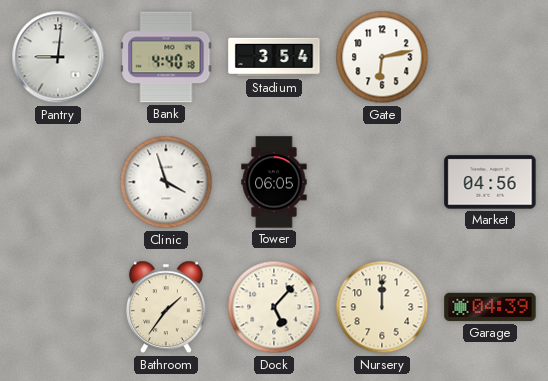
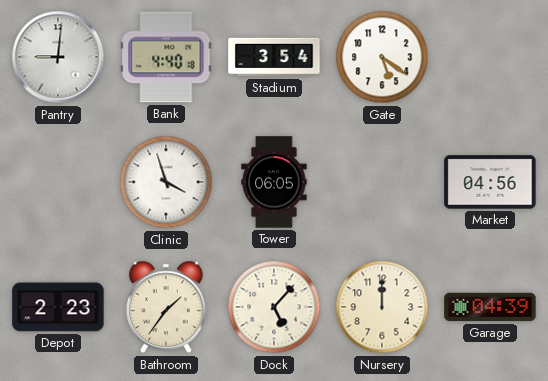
Gate: 6:13 -> 5:21 (382, 57)
Depot: none -> 2:23 (58, 307)
